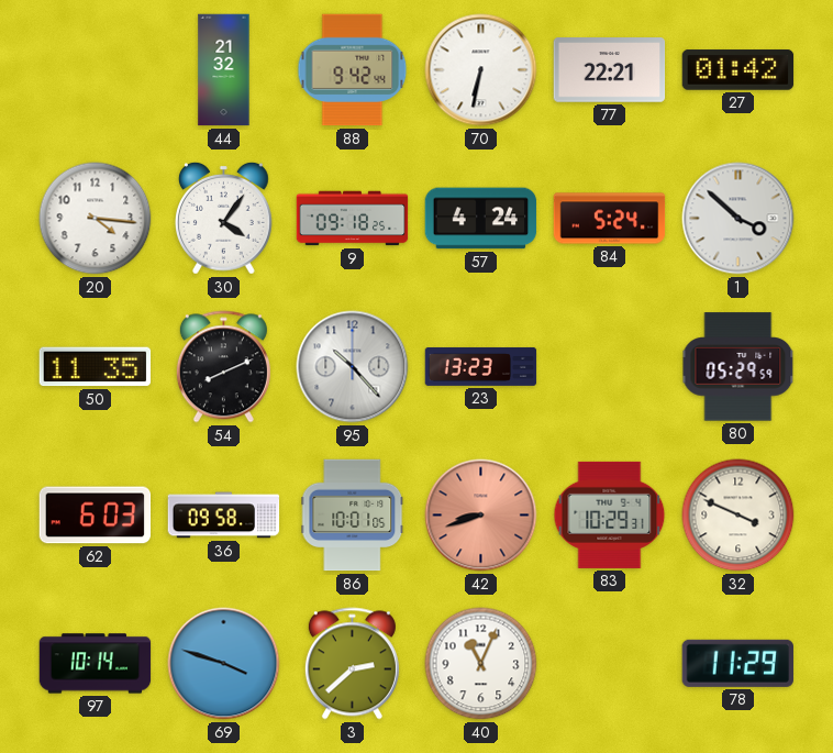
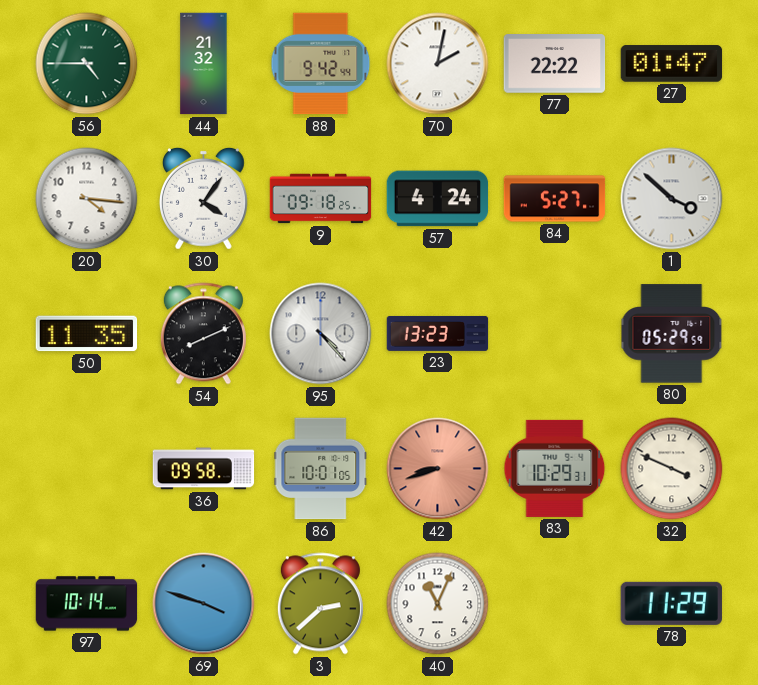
56: none -> 4:45 (87, 64)
70: 6:32 -> 2:02 (438, 64)
77: 22:21 -> 22:22 (555, 64)
27: 01:42 -> 01:47 (672, 64)
84: 5:24 -> 5:27 (555, 199)
95: 10:23 -> 4:23 (321, 334)
62: 6:03 -> none (96, 516)
